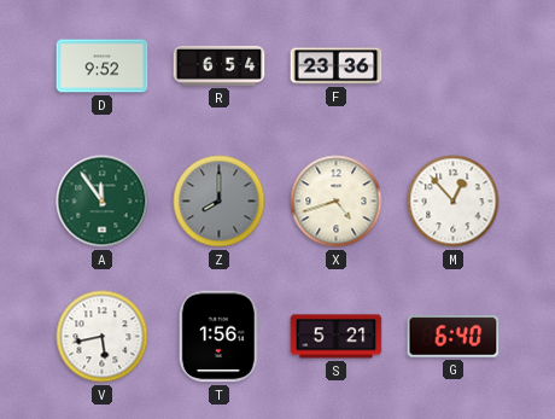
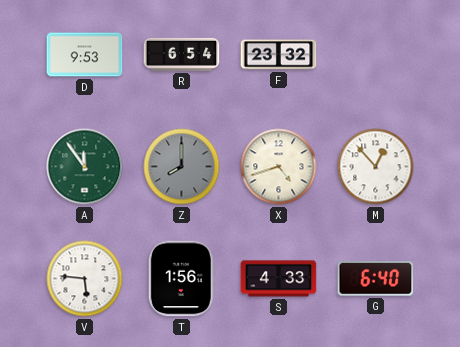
D: 9:52 -> 9:53 (85, 55)
F: 23:36 -> 23:32 (279, 55)
V: 5:43 -> 5:46 (85, 279)
S: 5:21 -> 4:33 (279, 279)
